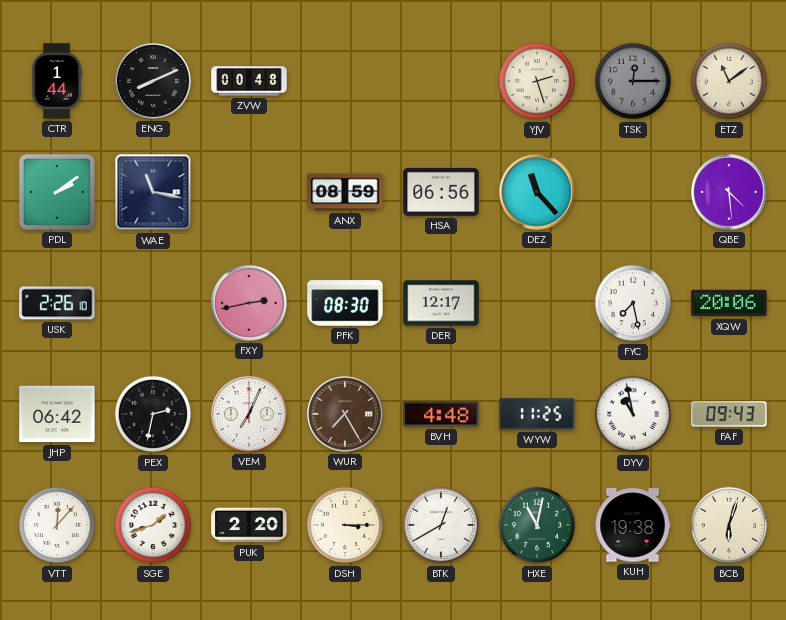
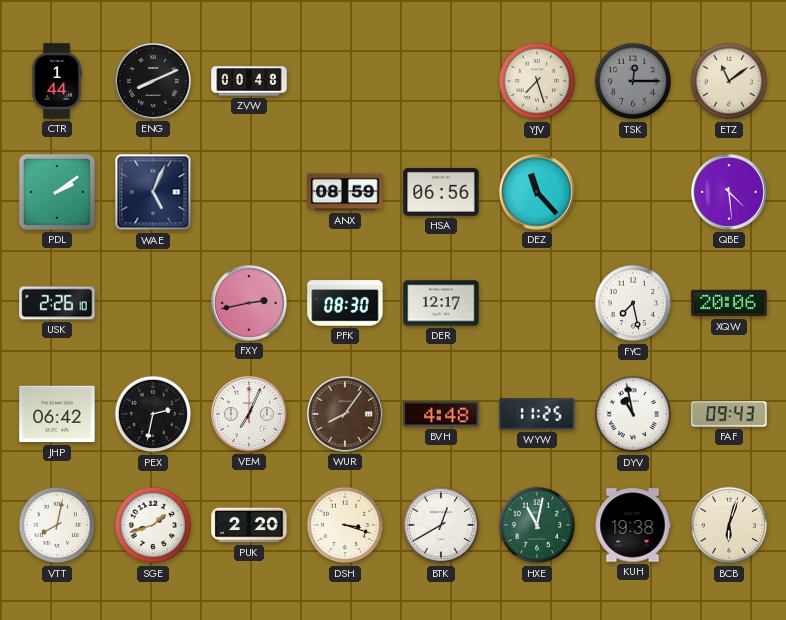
YJV: 2:27 -> 7:27 (537, 81)
WAE: 11:17 -> 5:04 (153, 192)
WUR: 7:25 -> 8:06 (345, 414)
VTT: 12:07 -> 8:02 (57, 525)
DSH: 3:15 -> 3:18 (345, 525)
